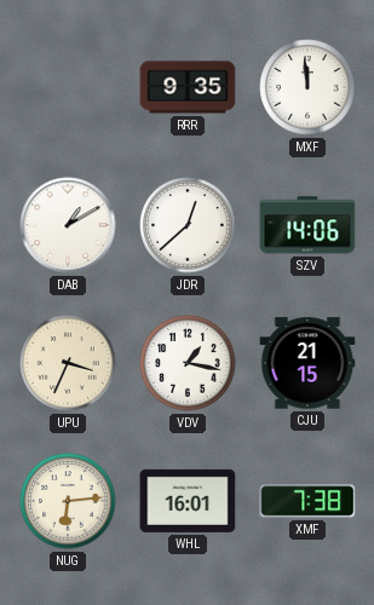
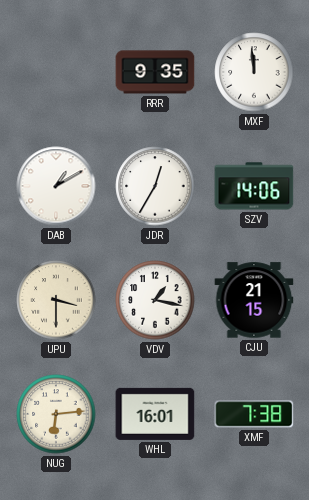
JDR: 12:38 -> 12:35 (155, 186)
UPU: 3:34 -> 3:30 (56, 300)
